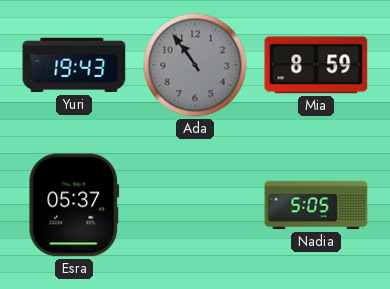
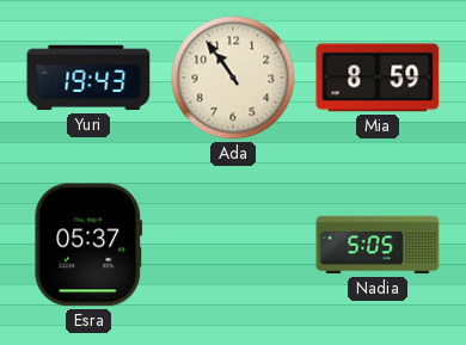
Ada dial: grey -> cream (233, 78)
